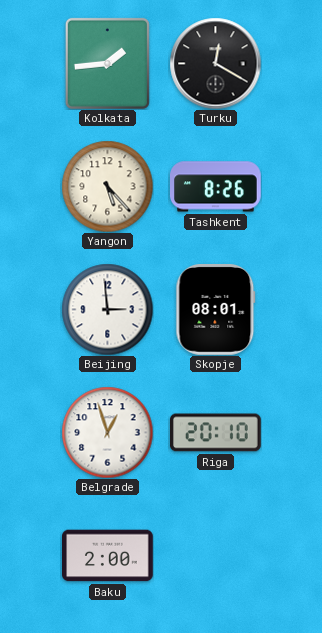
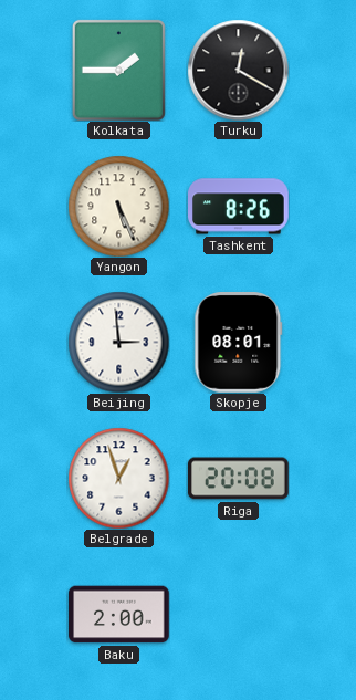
Kolkata: 1:44 -> 1:45 (118, 70)
Yangon: 5:23 -> 5:26 (118, 206)
Riga: 20:10 -> 20:08 (239, 479)
